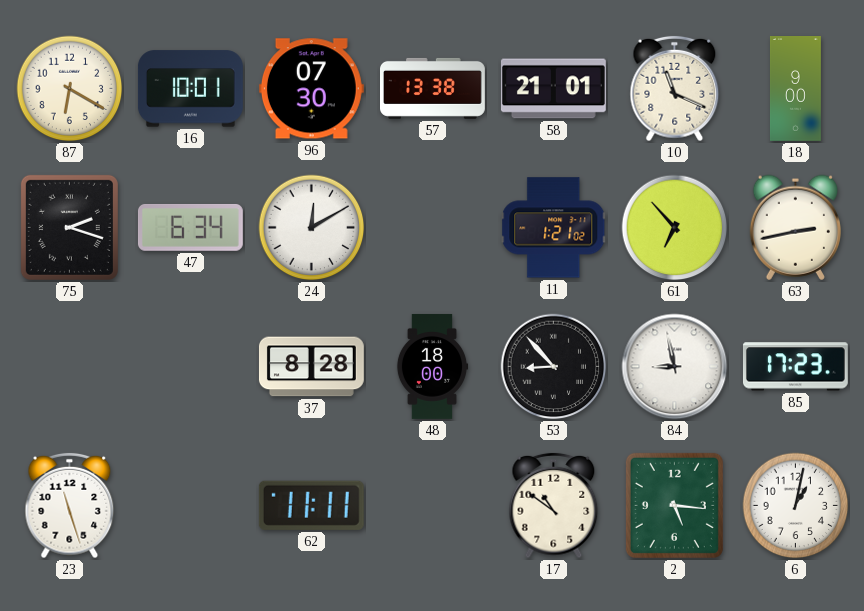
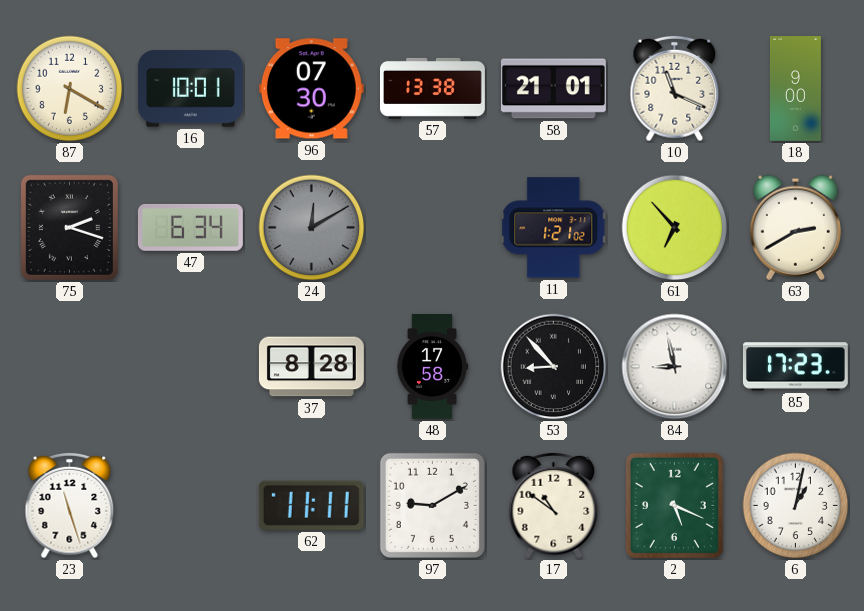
24 dial: white -> grey (312, 228)
63: 2:43 -> 2:40 (795, 227)
48: 18:00 -> 17:58 (432, 367)
97: none -> 9:10 (432, 505)
2: 5:16 -> 5:19 (674, 505)
